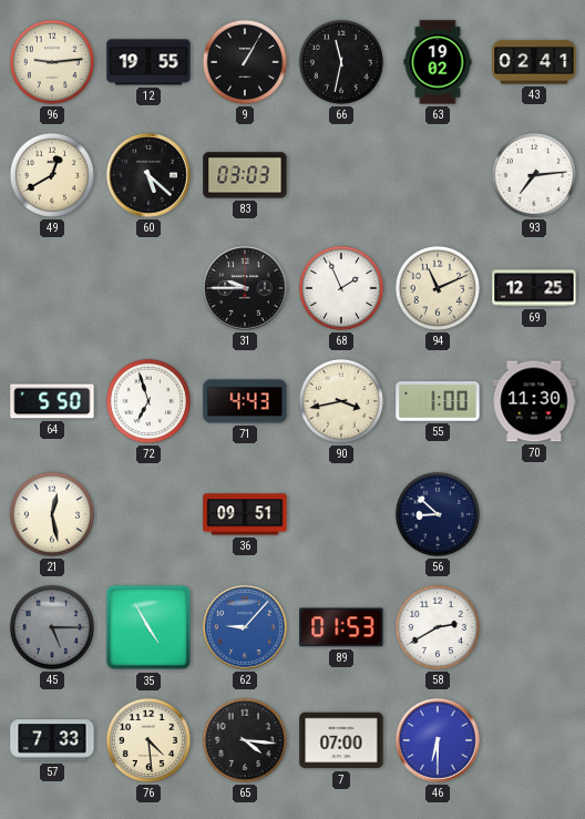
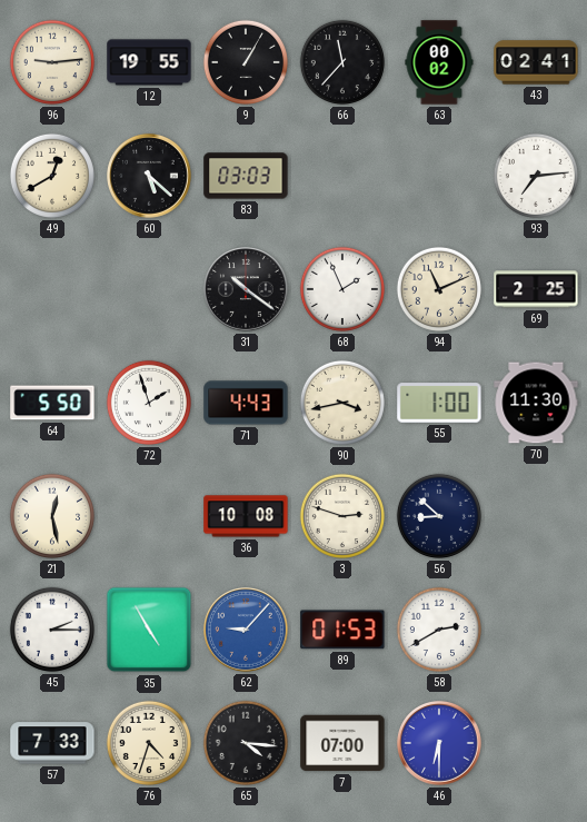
66: 11:32 -> 11:37 (342, 62)
63: 19:02 -> 00:02 (439, 62)
31: 9:45 -> 10:21 (247, 290)
69: 12:25 -> 2:25 (536, 289)
72: 6:57 -> 1:57 (149, 403)
36: 09:51 -> 10:08 (246, 516)
3: none -> 2:48 (342, 516)
45: 5:15 -> 2:15 (52, 630)
45 dial: grey -> white (52, 630)
76: 4:29 -> 4:33 (149, 743)
